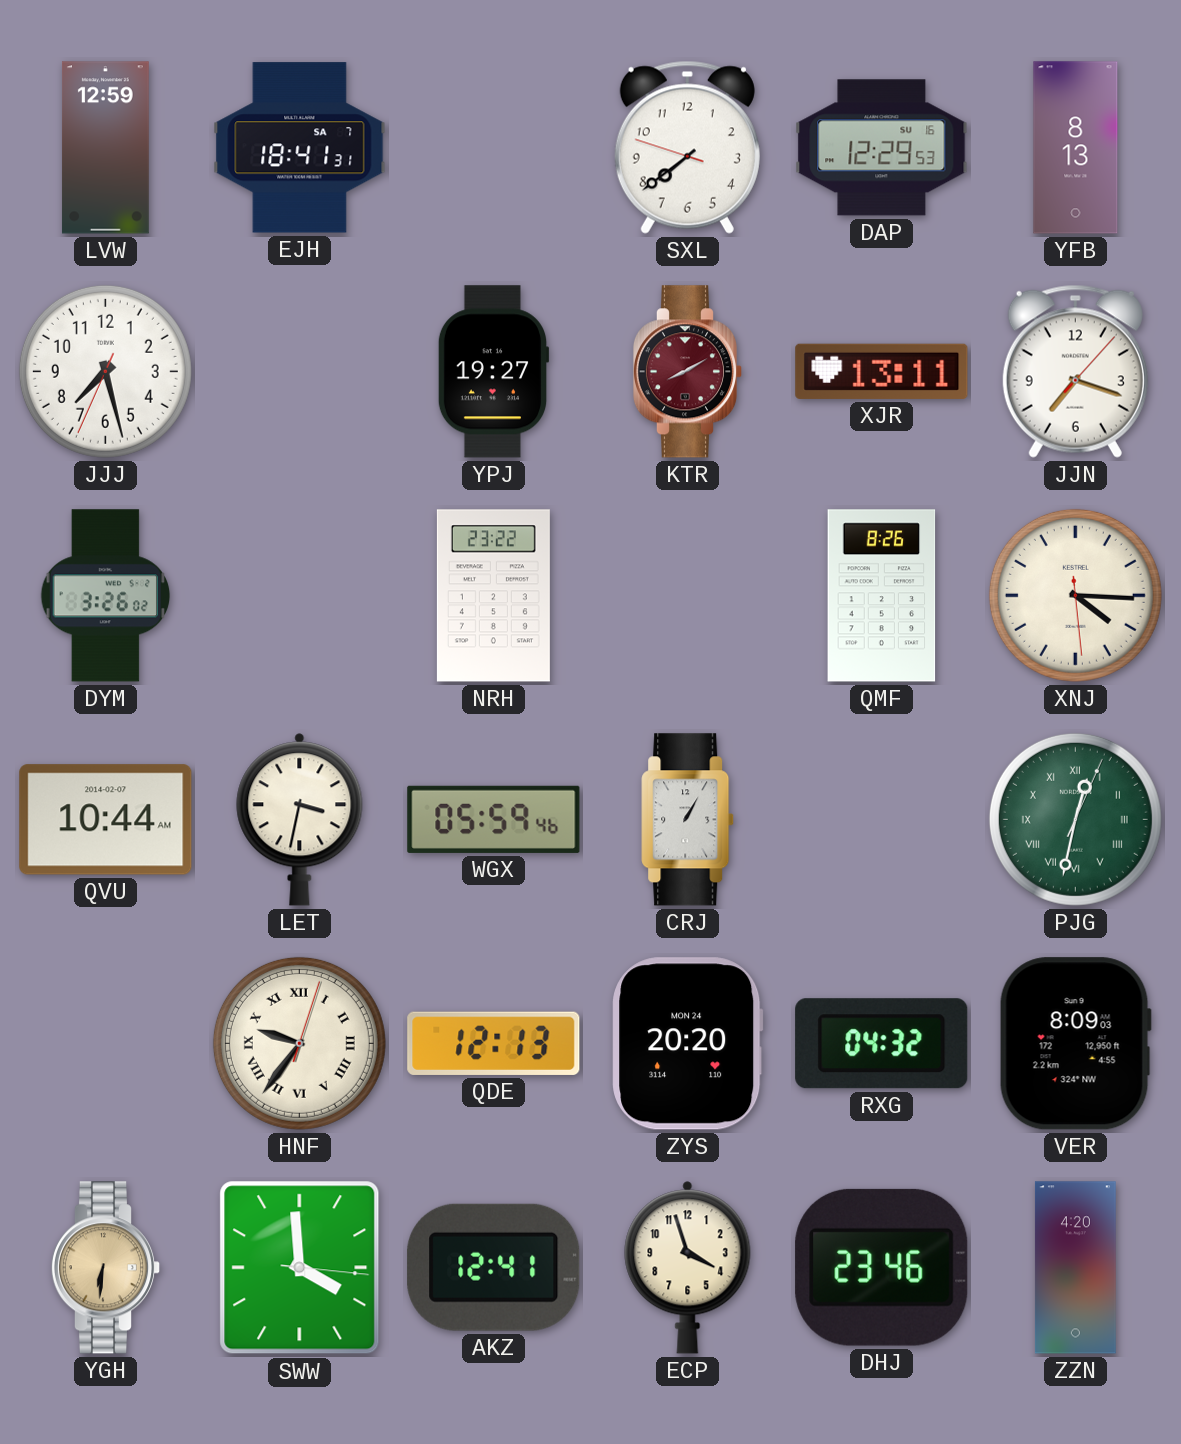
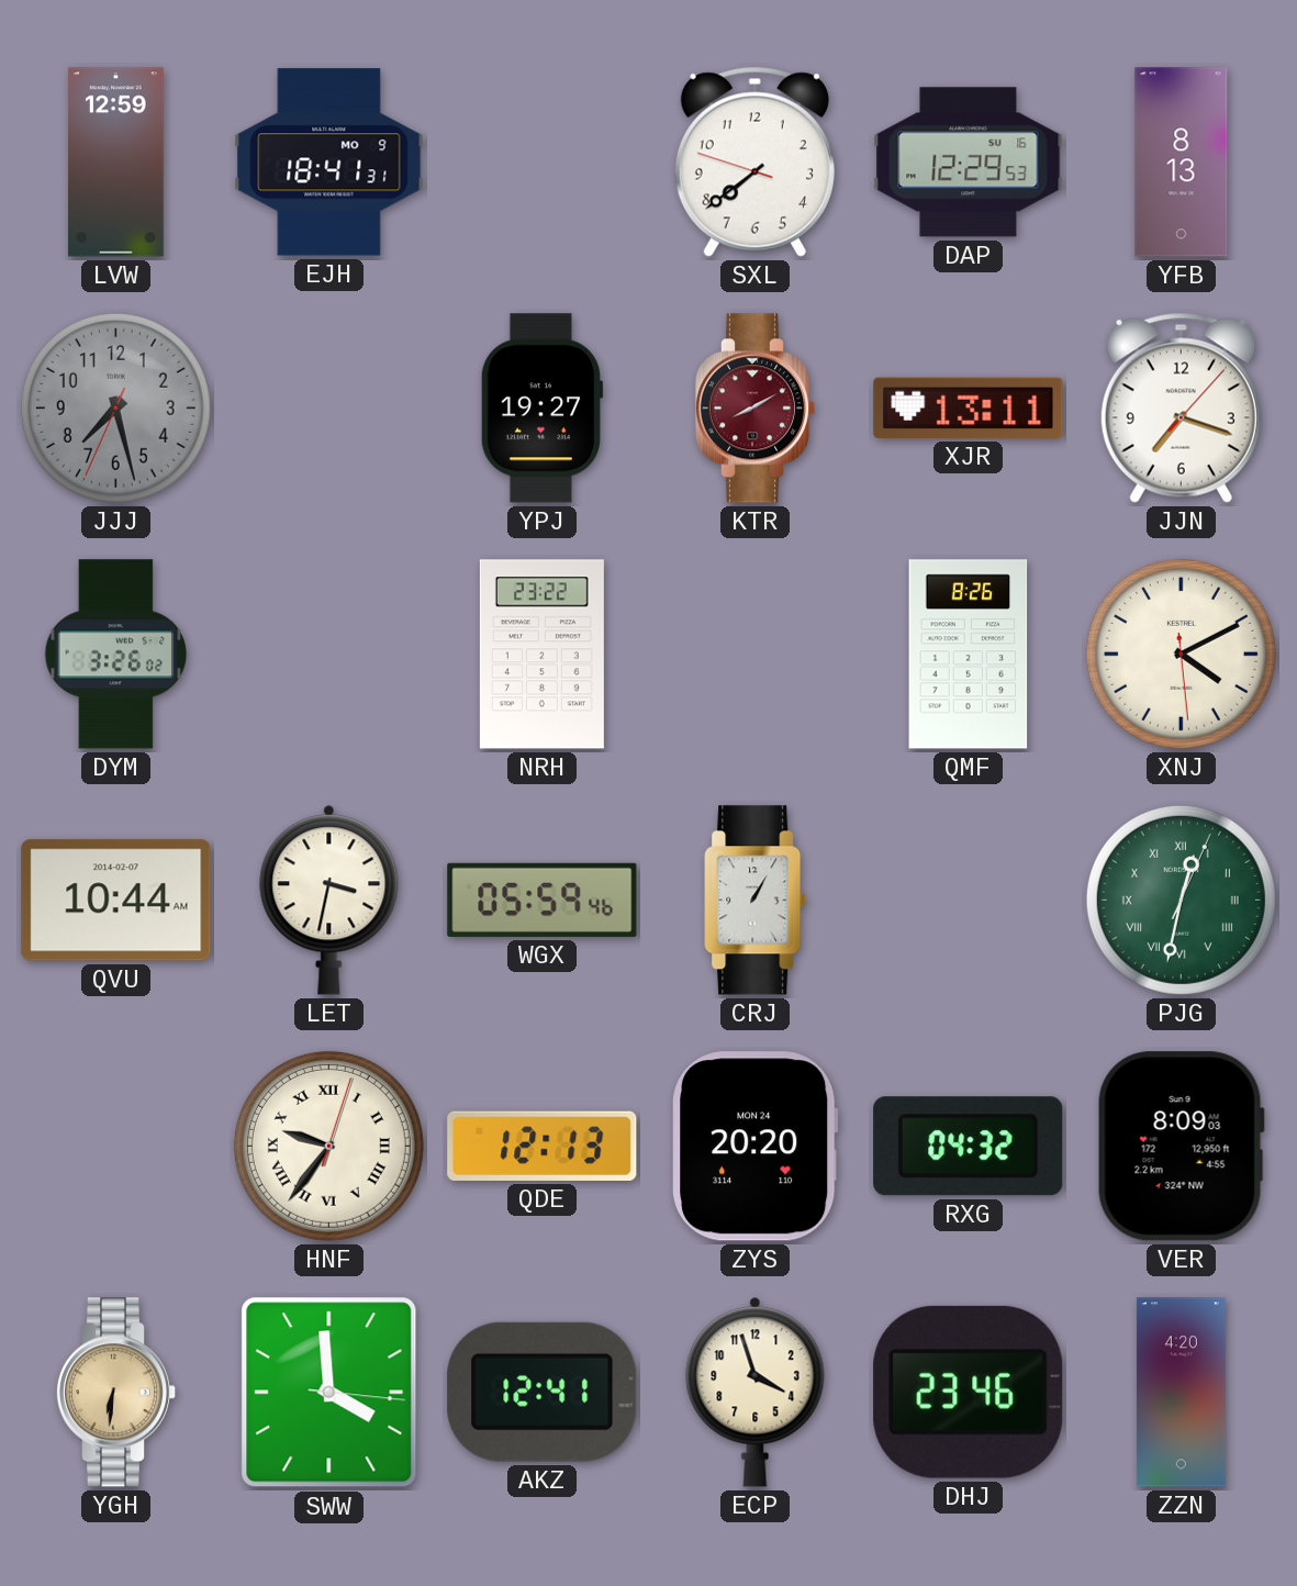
EJH date: SA 7 -> MO 9 (329, 163)
JJJ dial: white -> grey (115, 407)
XNJ: 4:15 -> 4:10 (1181, 654)
